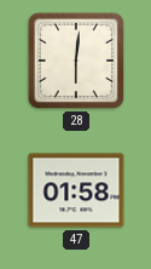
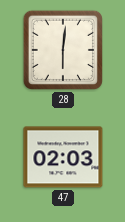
47: 01:58 -> 02:03 (63, 157)
